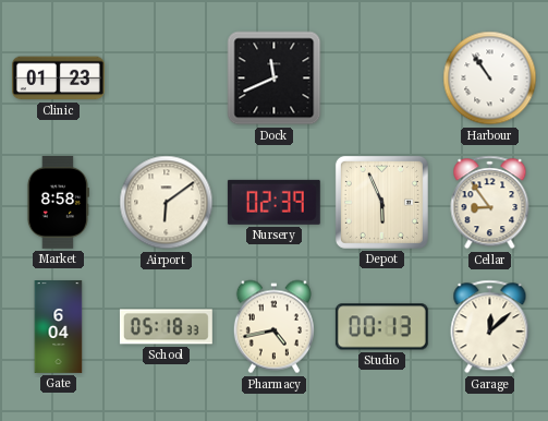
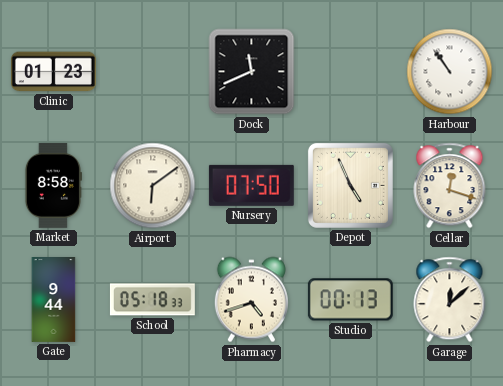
Nursery: 02:39 -> 07:50 (251, 185)
Depot: 5:56 -> 4:56 (350, 185)
Cellar: 8:54 -> 12:18 (450, 186)
Gate: 6:04 -> 9:44 (54, 300)
Pharmacy: 4:43 -> 4:42 (251, 300)
